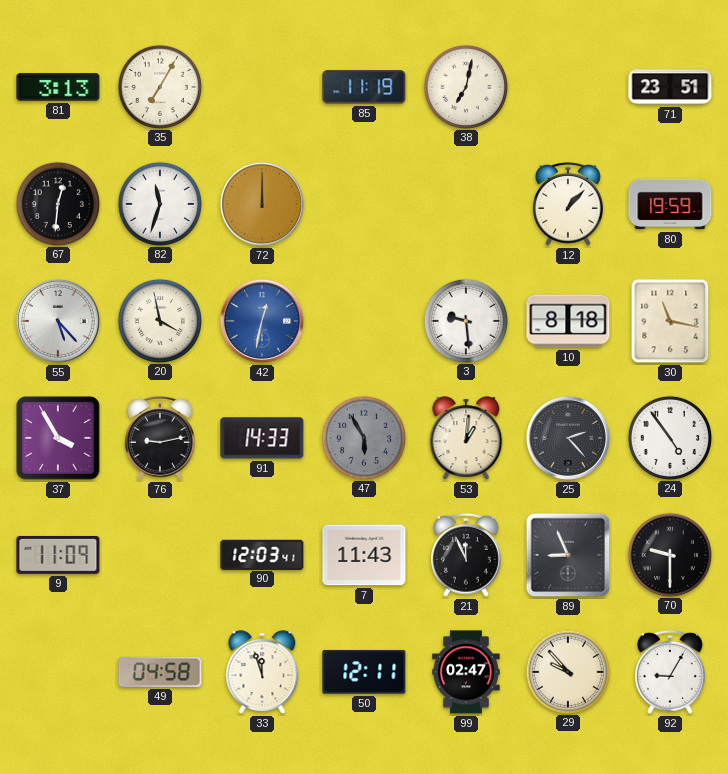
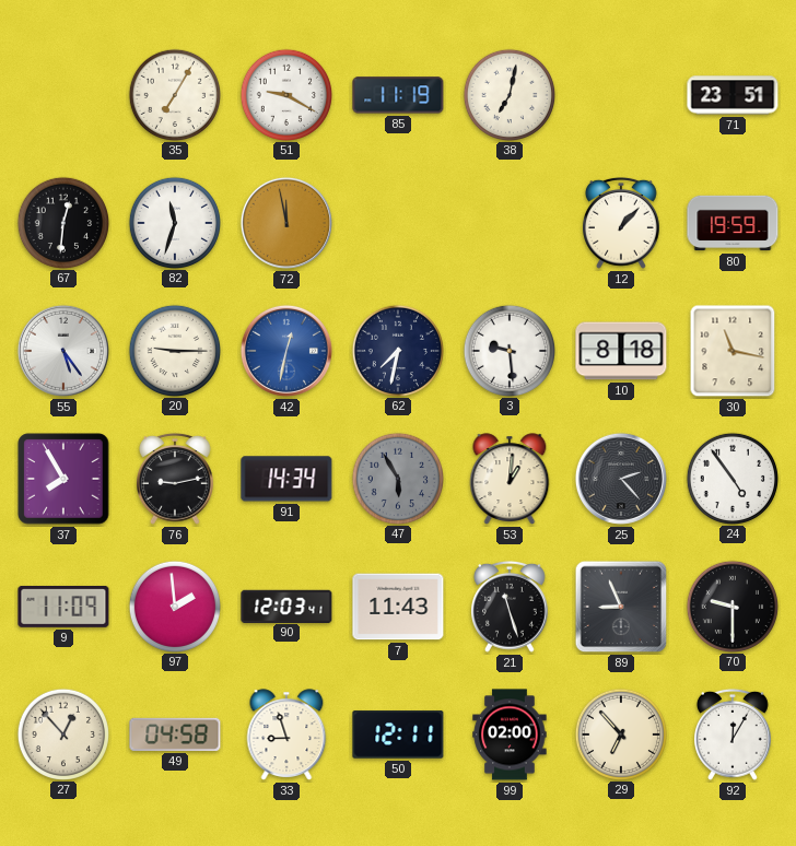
81: 3:13 -> none (58, 87)
51: none -> 9:20 (285, 94)
72: 12:00 -> 11:58 (286, 223)
55: 5:23 -> 5:24 (63, 351)
20: 3:58 -> 9:15 (174, 350)
62: none -> 7:32 (397, 350)
37: 3:55 -> 7:55 (63, 479)
91: 14:33 -> 14:34 (286, 479)
97: none -> 1:59 (174, 606)
21: 11:56 -> 11:27 (511, 607)
27: none -> 12:53 (62, 733)
33: 11:57 -> 8:57 (286, 735)
99: 02:47 -> 02:00 (510, 735)
29: 9:53 -> 6:53 (620, 733)
92: 9:05 -> 12:05 (734, 735)
